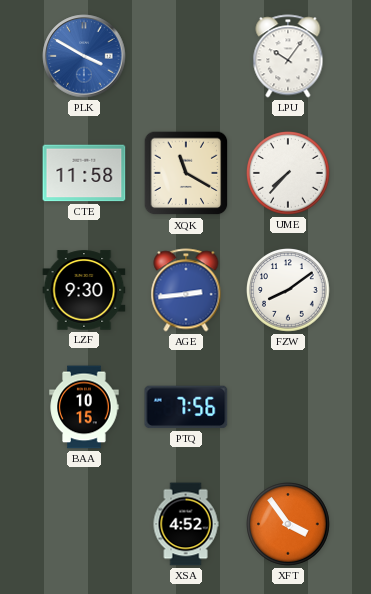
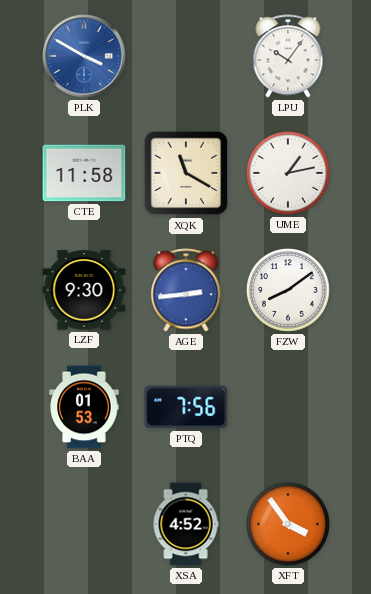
UME: 7:37 -> 1:13 (288, 173)
BAA: 10:15 -> 01:53 (84, 407)
